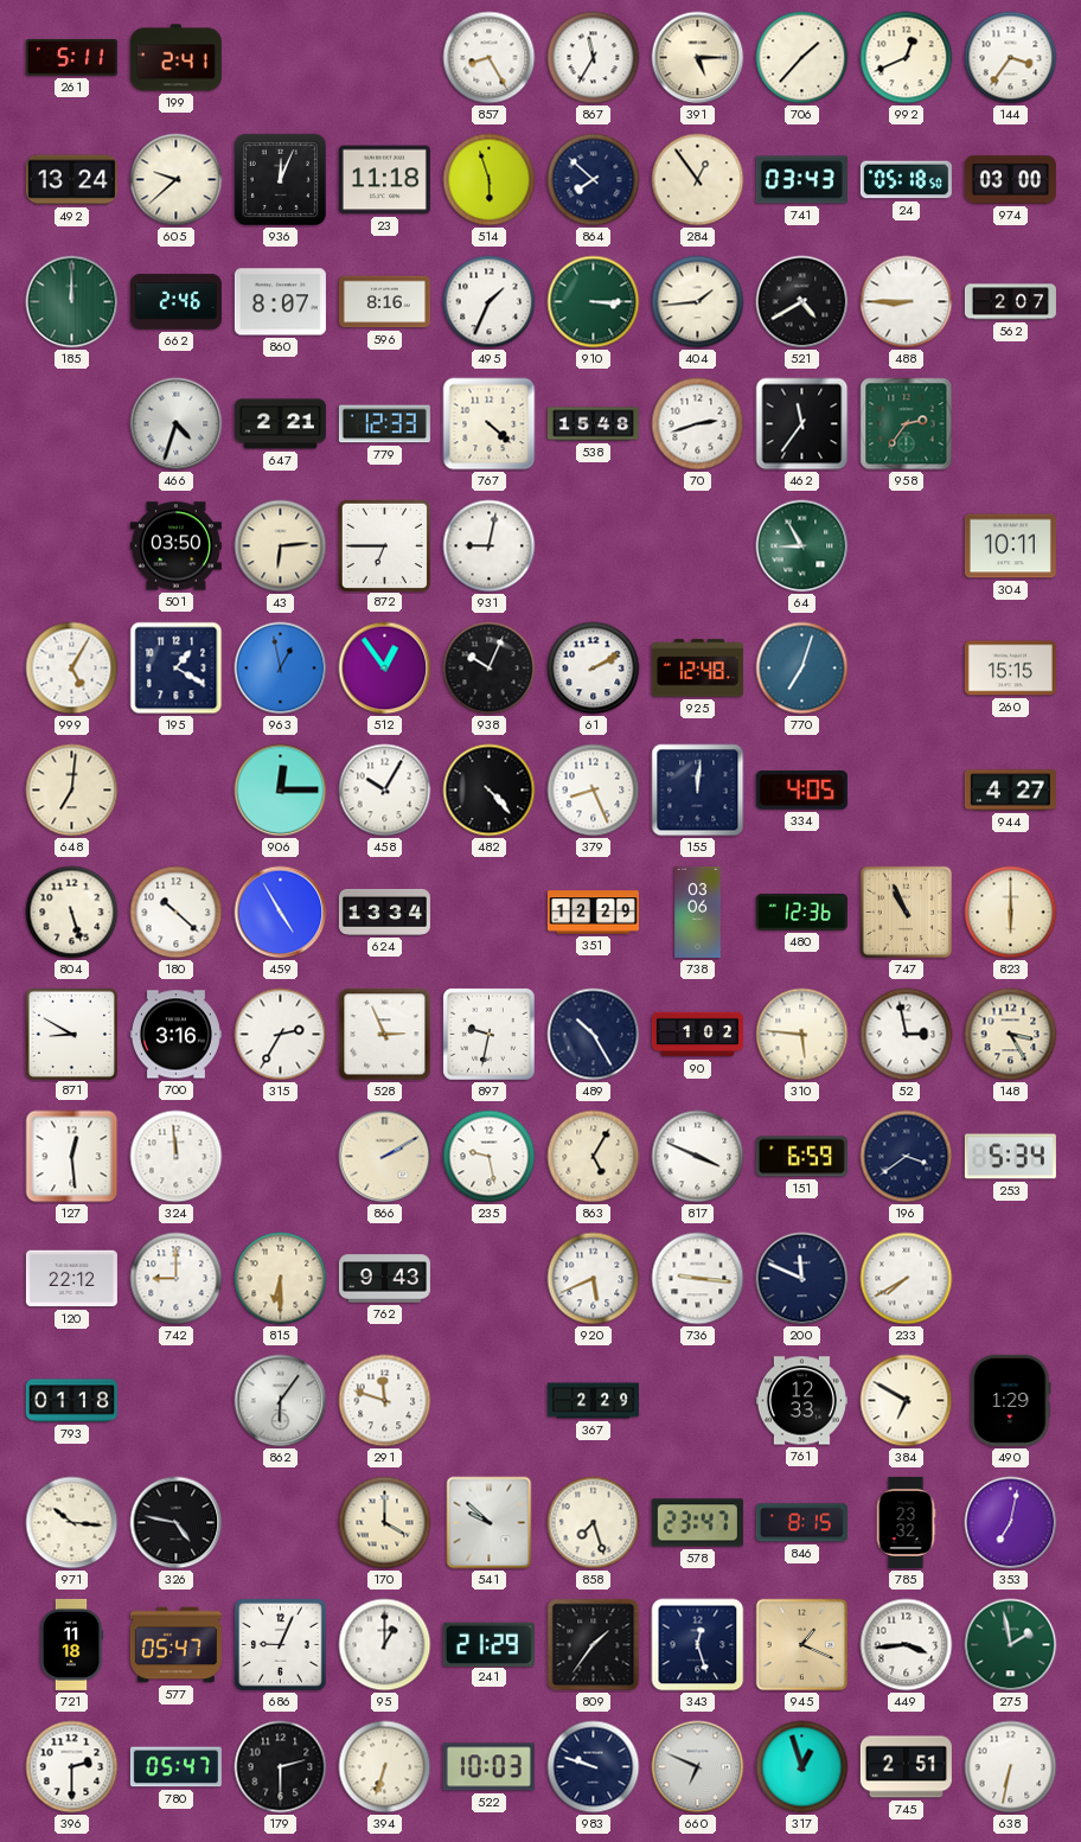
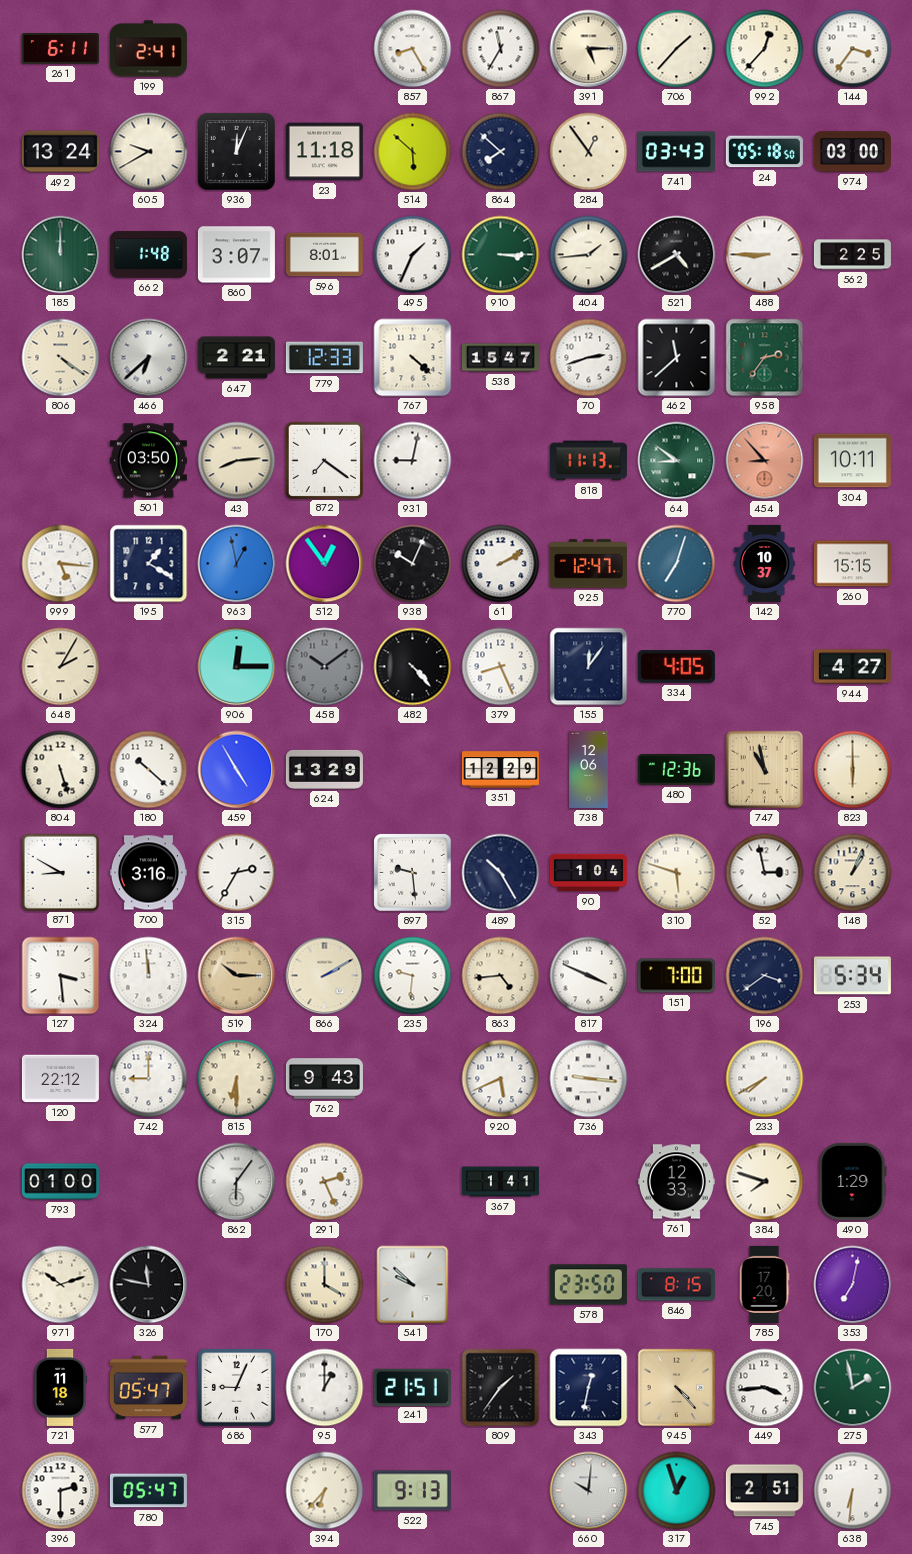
261: 5:11 -> 6:11 (60, 49)
992: 12:41 -> 12:37 (765, 49)
605: 9:38 -> 9:40 (149, 152)
514: 5:57 -> 5:52 (413, 152)
662: 2:46 -> 1:48 (148, 255)
860: 8:07 -> 3:07 (236, 255)
596: 8:16 -> 8:01 (324, 255)
562: 2:07 -> 2:25 (852, 255)
806: none -> 4:21 (61, 358)
466: 4:33 -> 6:38 (149, 358)
538: 15:48 -> 15:47 (500, 358)
462: 11:36 -> 11:38 (677, 358)
43: 6:14 -> 8:14 (237, 461)
872: 6:45 -> 7:21 (324, 460)
818: none -> 11:13 (588, 461)
64: 8:55 -> 8:51 (677, 461)
454: none -> 8:53 (765, 461)
999: 5:05 -> 5:16 (61, 564)
925: 12:48 -> 12:47 (588, 564)
142: none -> 10:37 (765, 563)
648: 7:01 -> 2:05 (61, 667)
458: 10:05 -> 10:09 (325, 667)
458 dial: white -> grey (325, 667)
155: 12:01 -> 12:06 (589, 667)
624: 13:34 -> 13:29 (324, 769)
738: 03:06 -> 12:06 (589, 769)
747: 10:56 -> 10:58 (765, 770)
528: 2:56 -> none (385, 1035)
897: 9:32 -> 9:29 (413, 873)
90: 1:02 -> 1:04 (588, 873)
310: 5:46 -> 5:48 (677, 873)
148: 3:25 -> 1:04 (853, 873)
127: 12:29 -> 3:29 (61, 976)
519: none -> 10:15 (237, 976)
235: 9:28 -> 9:31 (413, 976)
863: 5:05 -> 4:44 (501, 976)
151: 6:59 -> 7:00 (676, 976)
200: 11:49 -> none (802, 1279)
793: 01:18 -> 01:00 (60, 1182)
291: 11:48 -> 2:26 (325, 1182)
367: 2:29 -> 1:41 (500, 1182)
384: 6:50 -> 7:48 (765, 1182)
971: 10:16 -> 10:12 (61, 1285)
326: 4:47 -> 11:47 (149, 1285)
858: 7:27 -> none (594, 1523)
578: 23:47 -> 23:50 (588, 1285)
785: 23:32 -> 17:20 (764, 1284)
241: 21:29 -> 21:51 (412, 1387)
343: 12:27 -> 12:32 (589, 1388)
945: 1:19 -> 4:23 (677, 1388)
179: 2:30 -> none (281, 1767)
394: 6:33 -> 6:37 (325, 1491)
522: 10:03 -> 9:13 (412, 1491)
983: 9:48 -> none (594, 1767)
660: 6:49 -> 10:01 (589, 1491)
638: 6:32 -> 6:31 (853, 1491)
